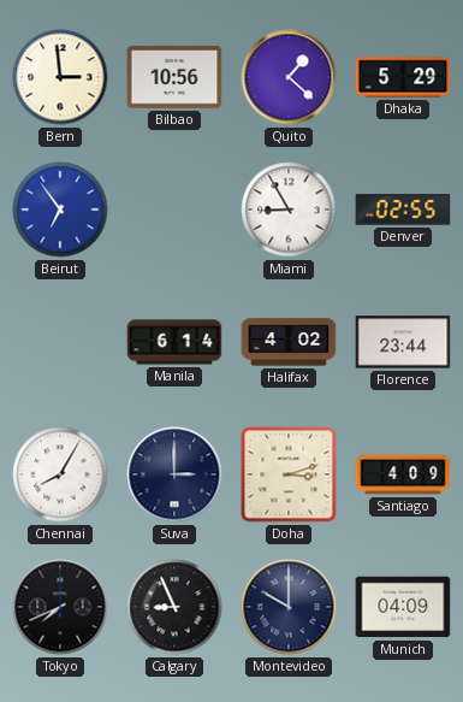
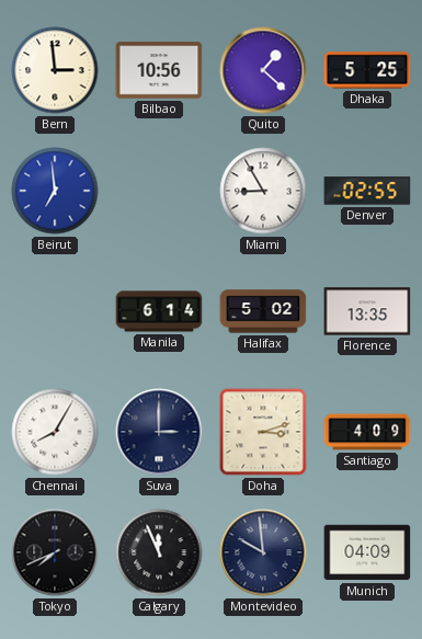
Dhaka: 5:29 -> 5:25 (367, 70)
Beirut: 6:54 -> 6:59 (55, 191)
Halifax: 4:02 -> 5:02 (263, 311)
Florence: 23:44 -> 13:35 (367, 311)
Calgary: 8:56 -> 11:56 (159, 552)
Montevideo: 10:00 -> 9:59 (263, 552)
